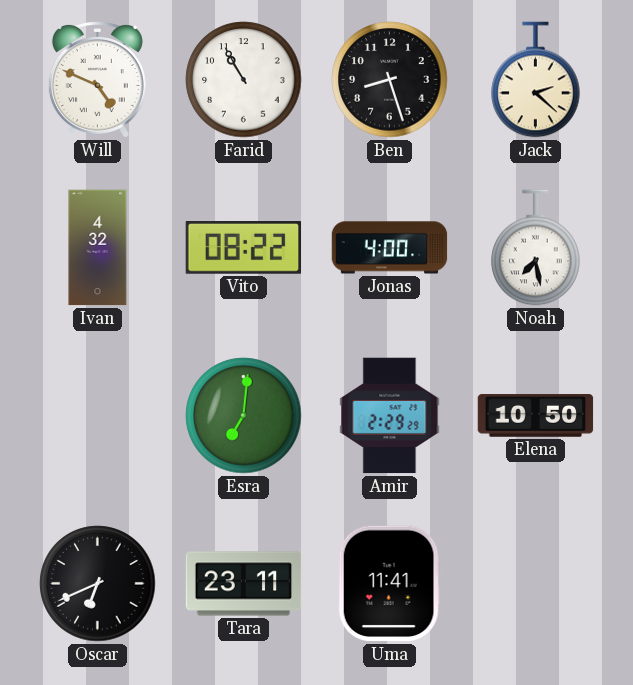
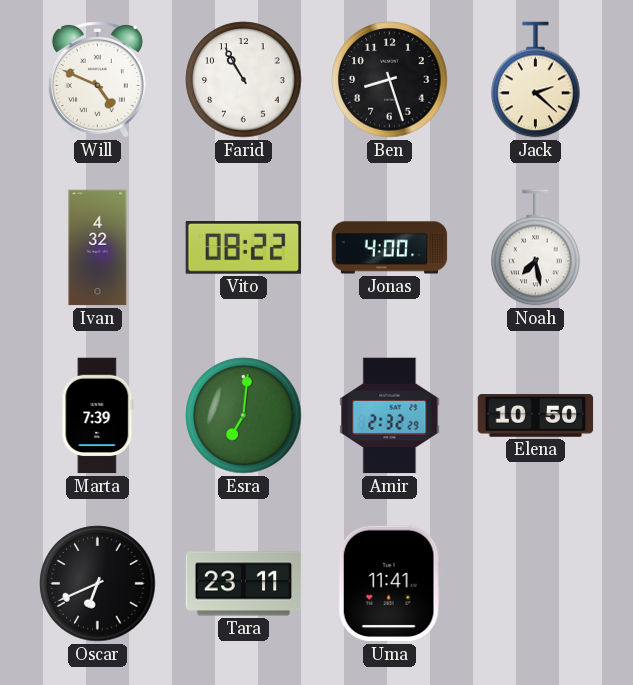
Marta: none -> 7:39 (98, 416)
Amir: 2:29 -> 2:32 (390, 416)
